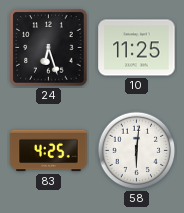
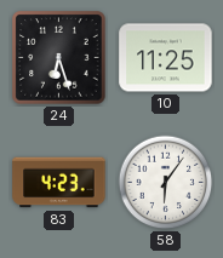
83: 4:25 -> 4:23 (59, 183)
58: 6:01 -> 6:06 (166, 183)
